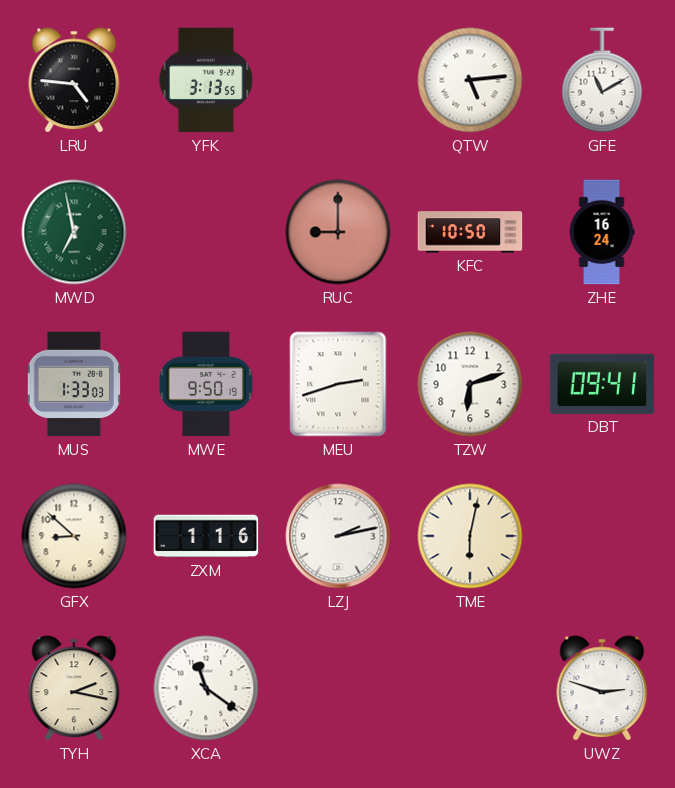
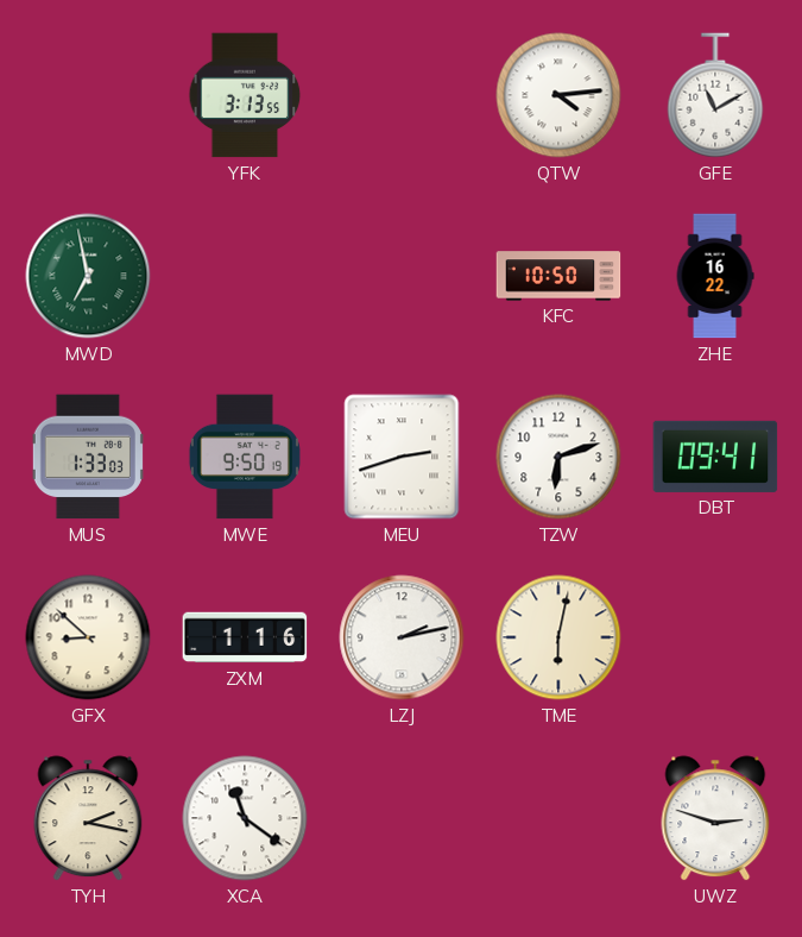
LRU: 4:46 -> none (74, 80)
QTW: 5:14 -> 4:14 (558, 95)
RUC: 9:00 -> none (338, 232)
ZHE: 16:24 -> 16:22 (715, 276)
